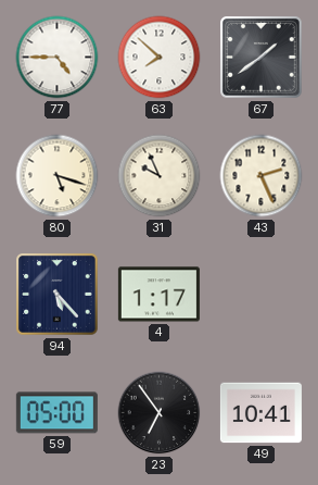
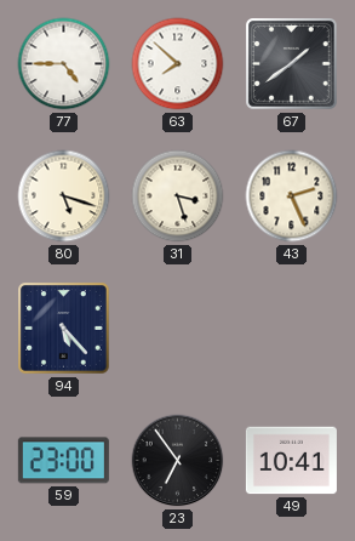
31: 9:56 -> 3:27 (178, 197)
4: 1:17 -> none (158, 295)
59: 05:00 -> 23:00 (63, 461)
